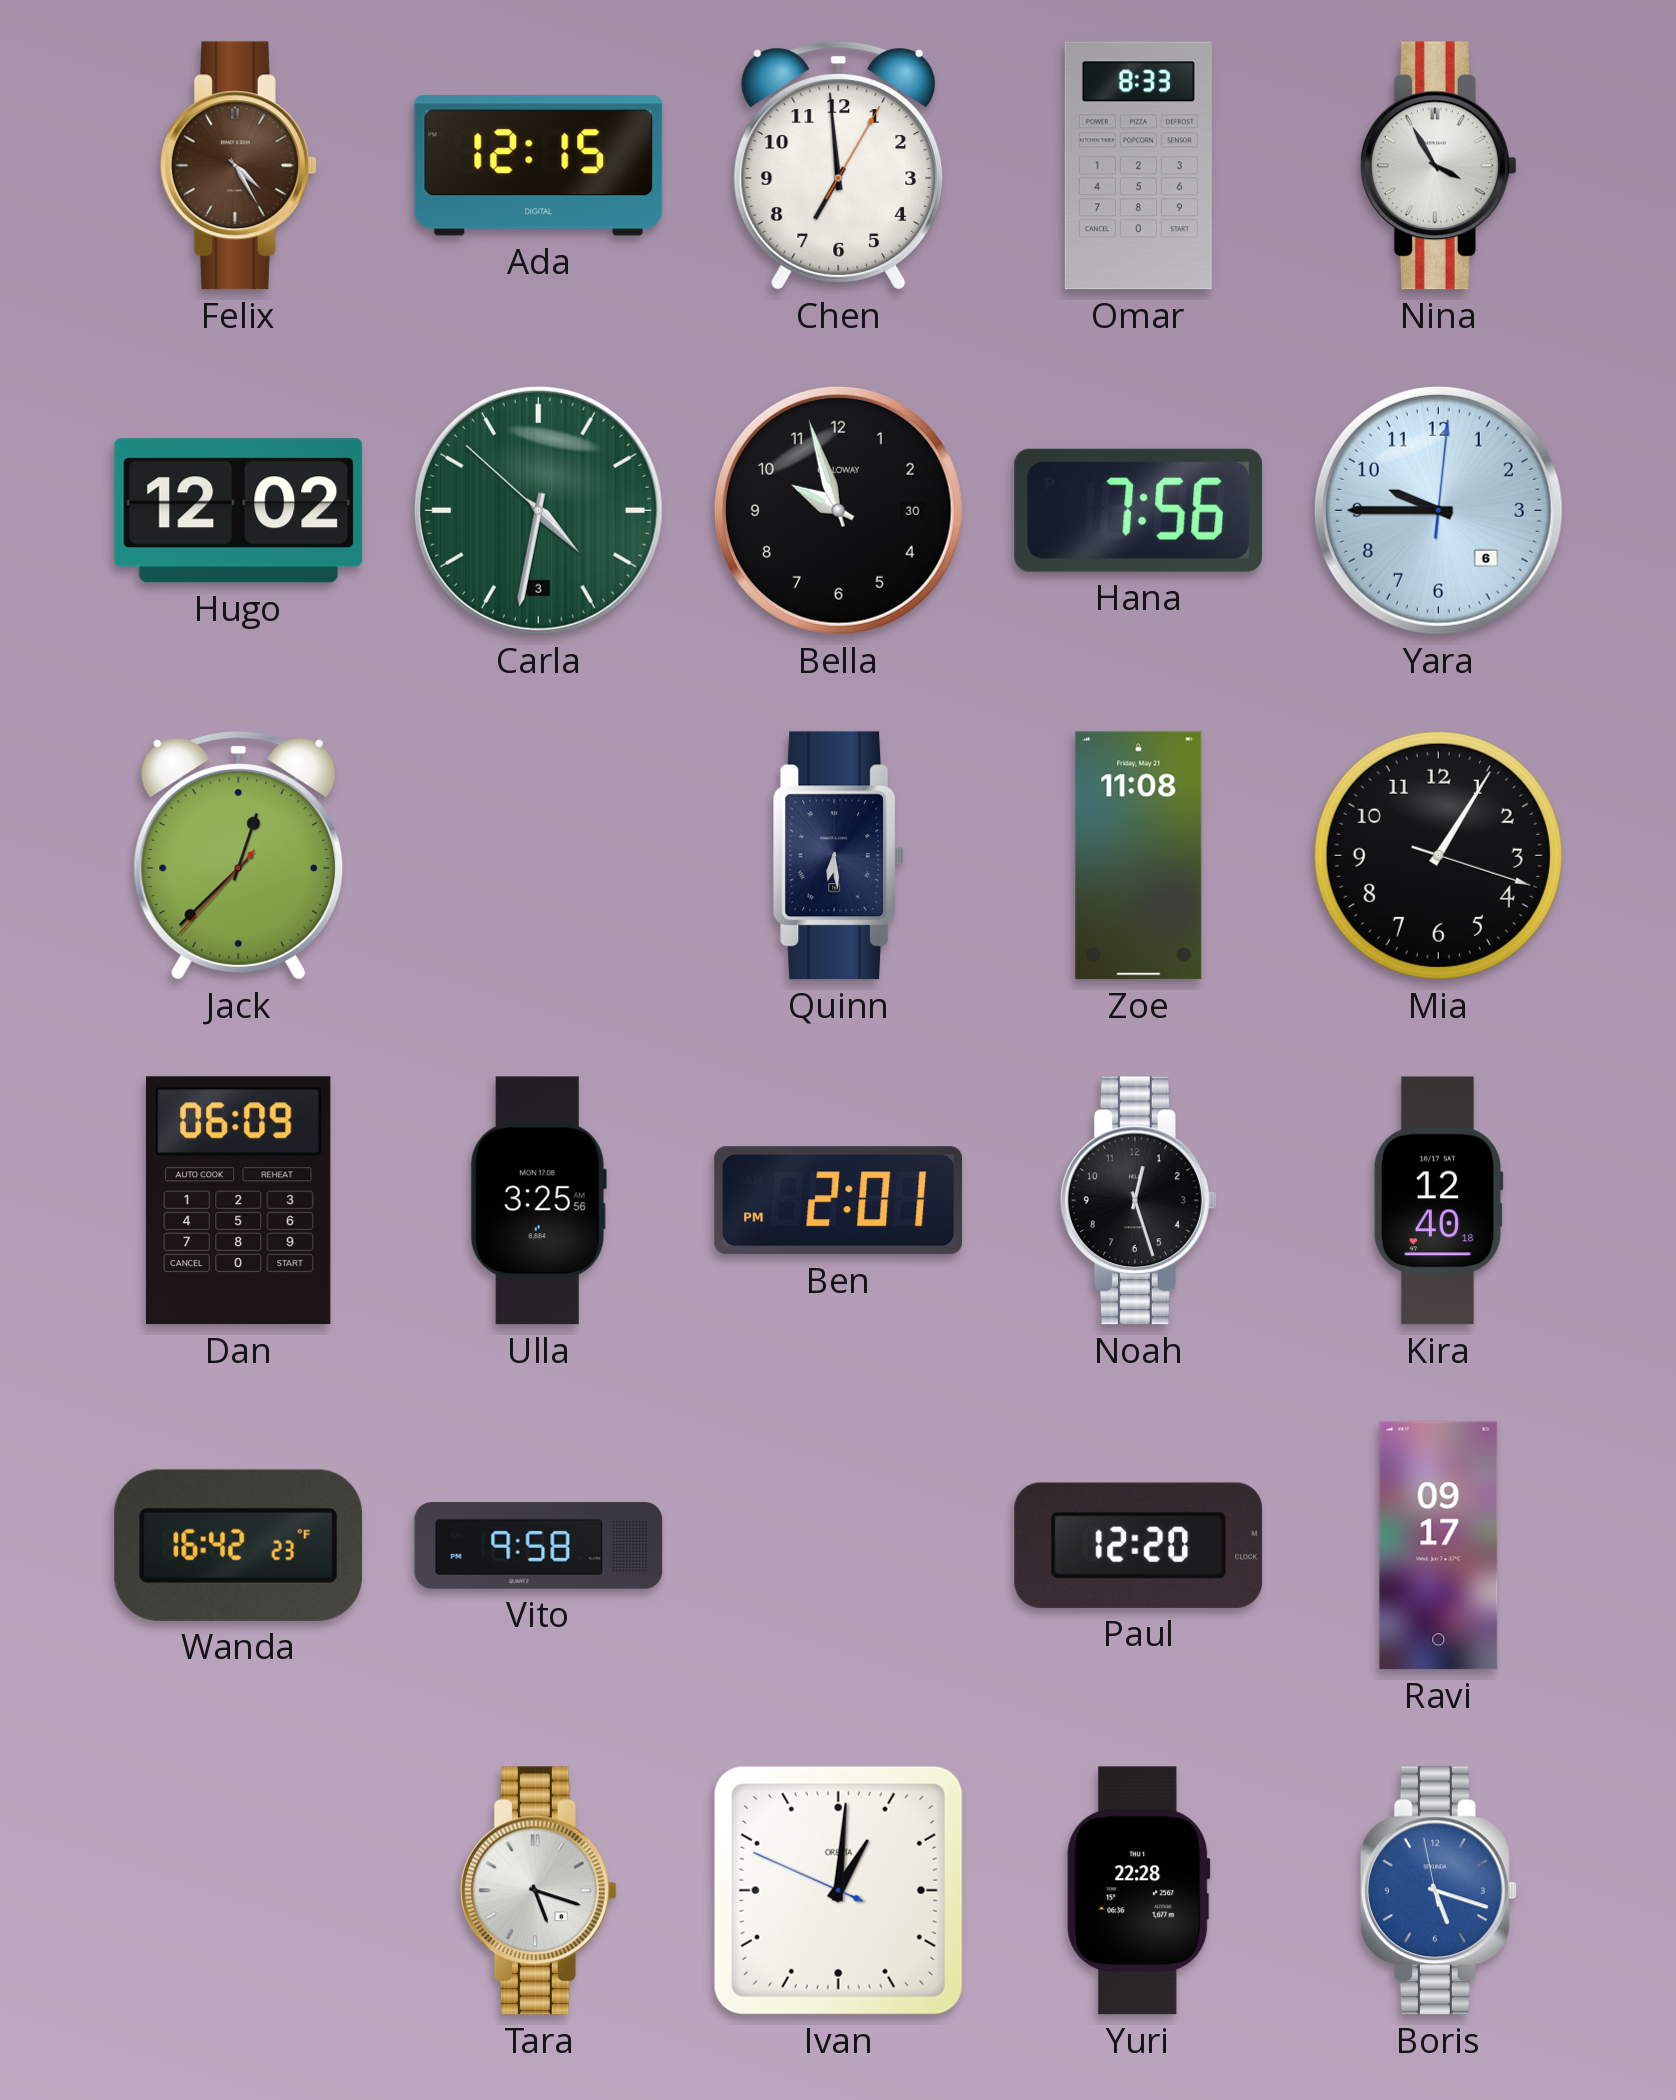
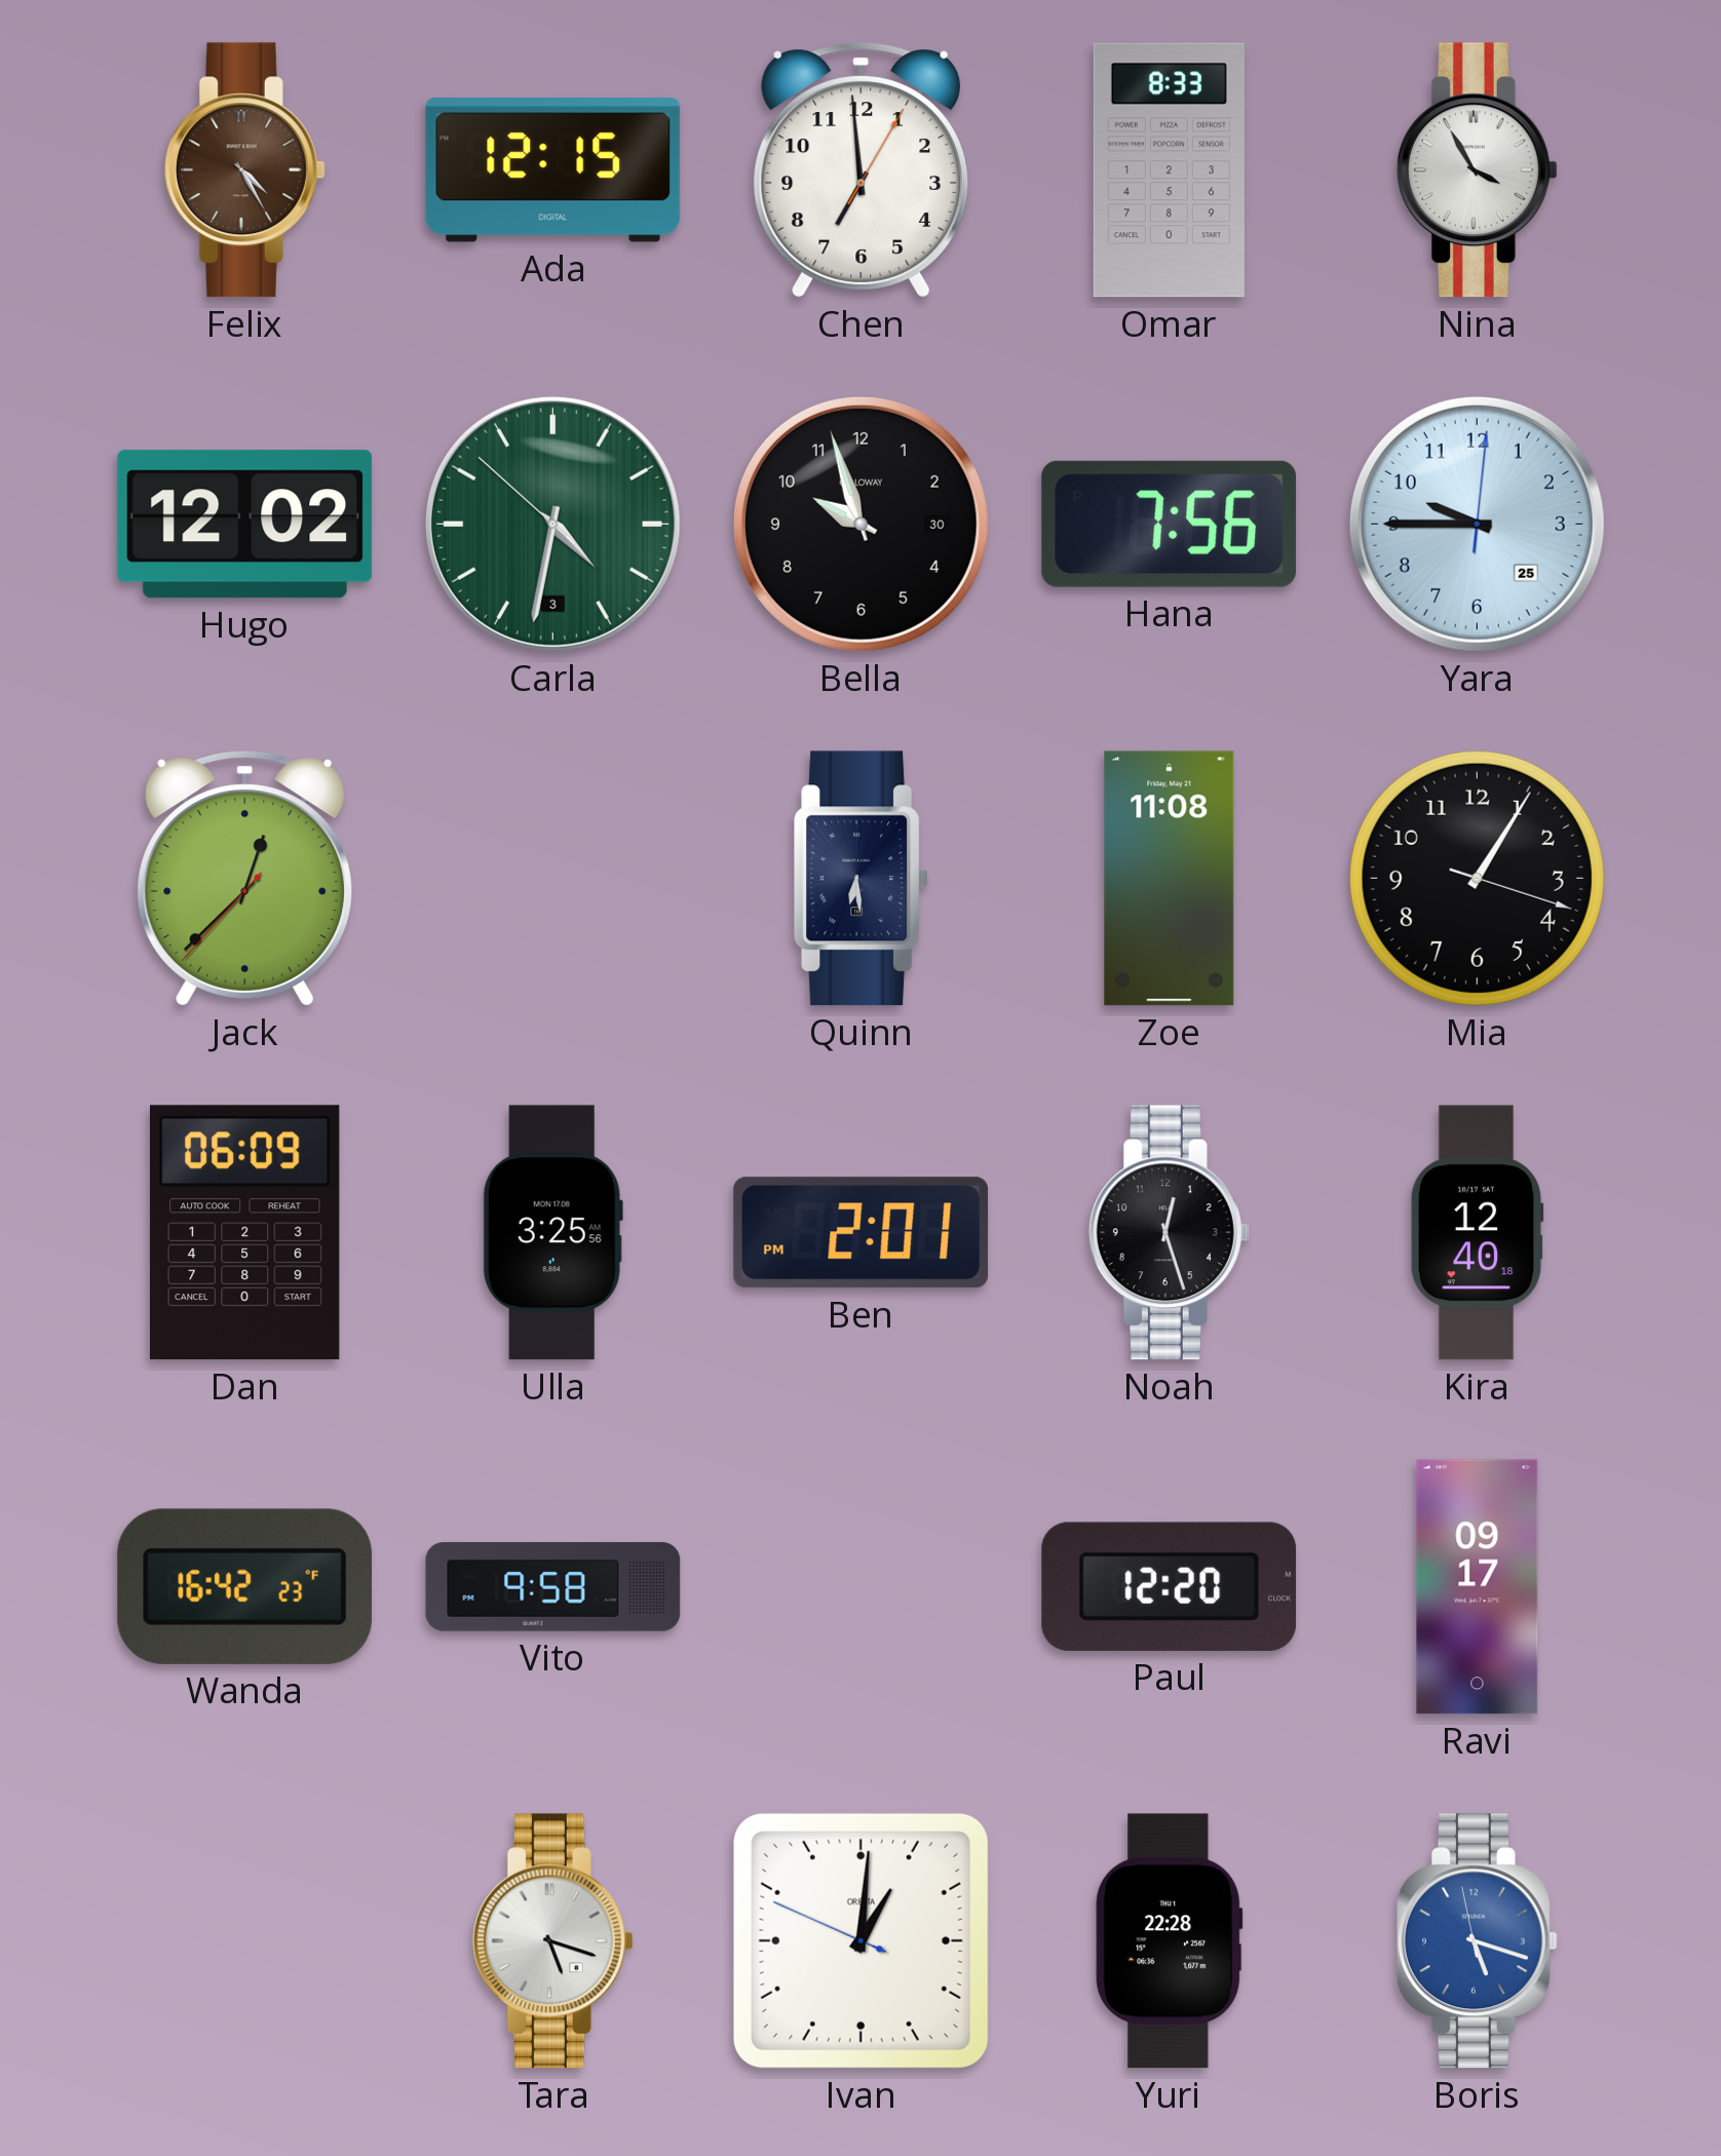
Yara date: 6 -> 25 (1477, 524)
